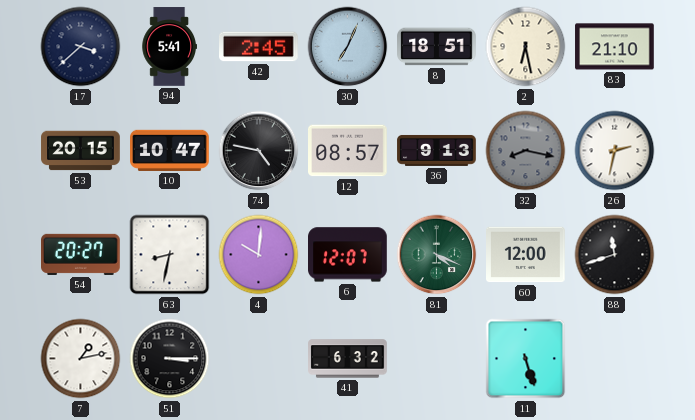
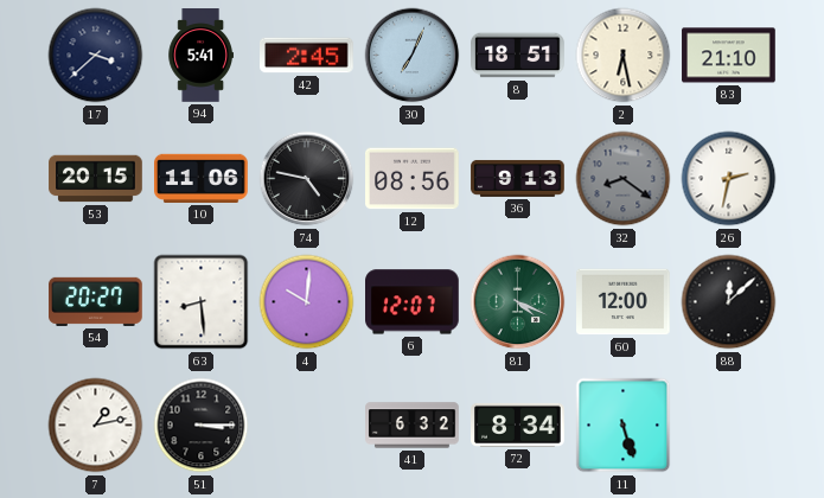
10: 10:47 -> 11:06 (202, 178)
12: 08:57 -> 08:56 (413, 179)
32: 8:17 -> 8:21 (624, 179)
63: 8:32 -> 8:29 (202, 302)
88: 11:42 -> 12:08 (729, 302)
72: none -> 8:34 (518, 424)
